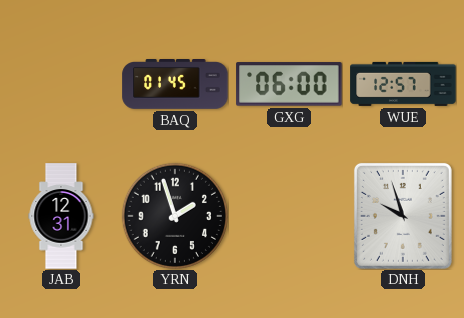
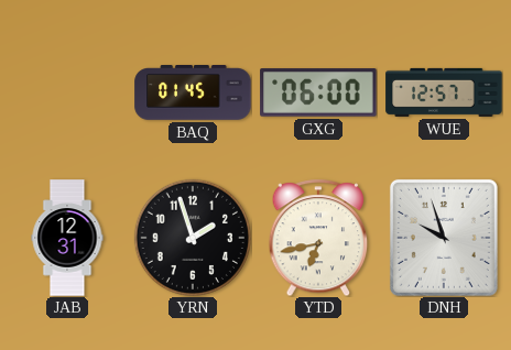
YTD: none -> 6:43 (318, 238)
